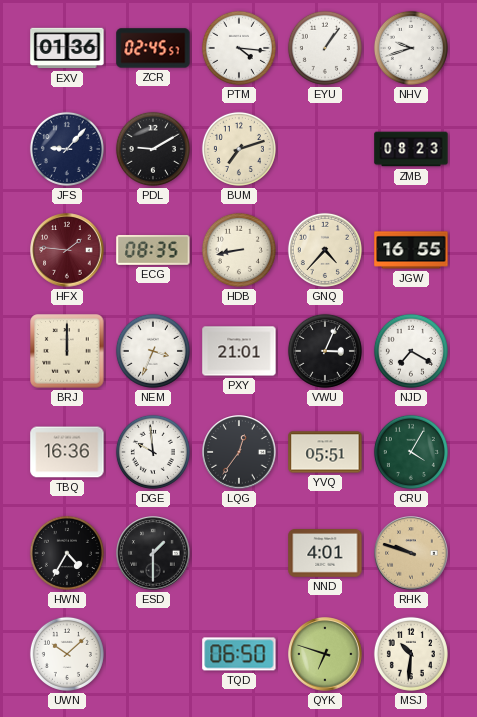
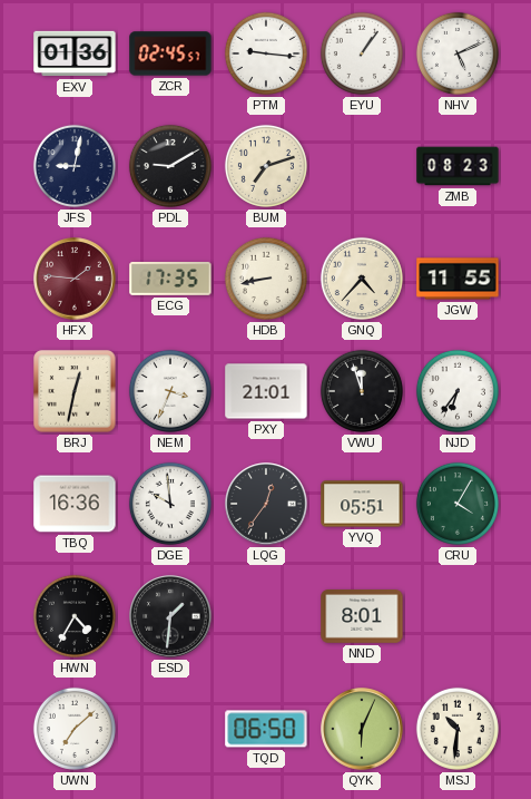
PTM: 4:16 -> 9:16 (266, 53)
NHV: 9:42 -> 5:11 (458, 53)
JFS: 9:07 -> 9:02 (75, 166)
ECG: 08:35 -> 17:35 (170, 279)
JGW: 16:55 -> 11:55 (458, 279)
BRJ: 12:00 -> 12:32 (75, 391)
VWU: 3:04 -> 11:57 (362, 391)
NJD: 7:20 -> 6:36 (458, 391)
ESD: 1:30 -> 1:31 (170, 616)
NND: 4:01 -> 8:01 (362, 617)
RHK: 9:48 -> none (411, 553)
UWN: 10:08 -> 7:08 (75, 729)
QYK: 6:48 -> 6:04 (362, 729)
